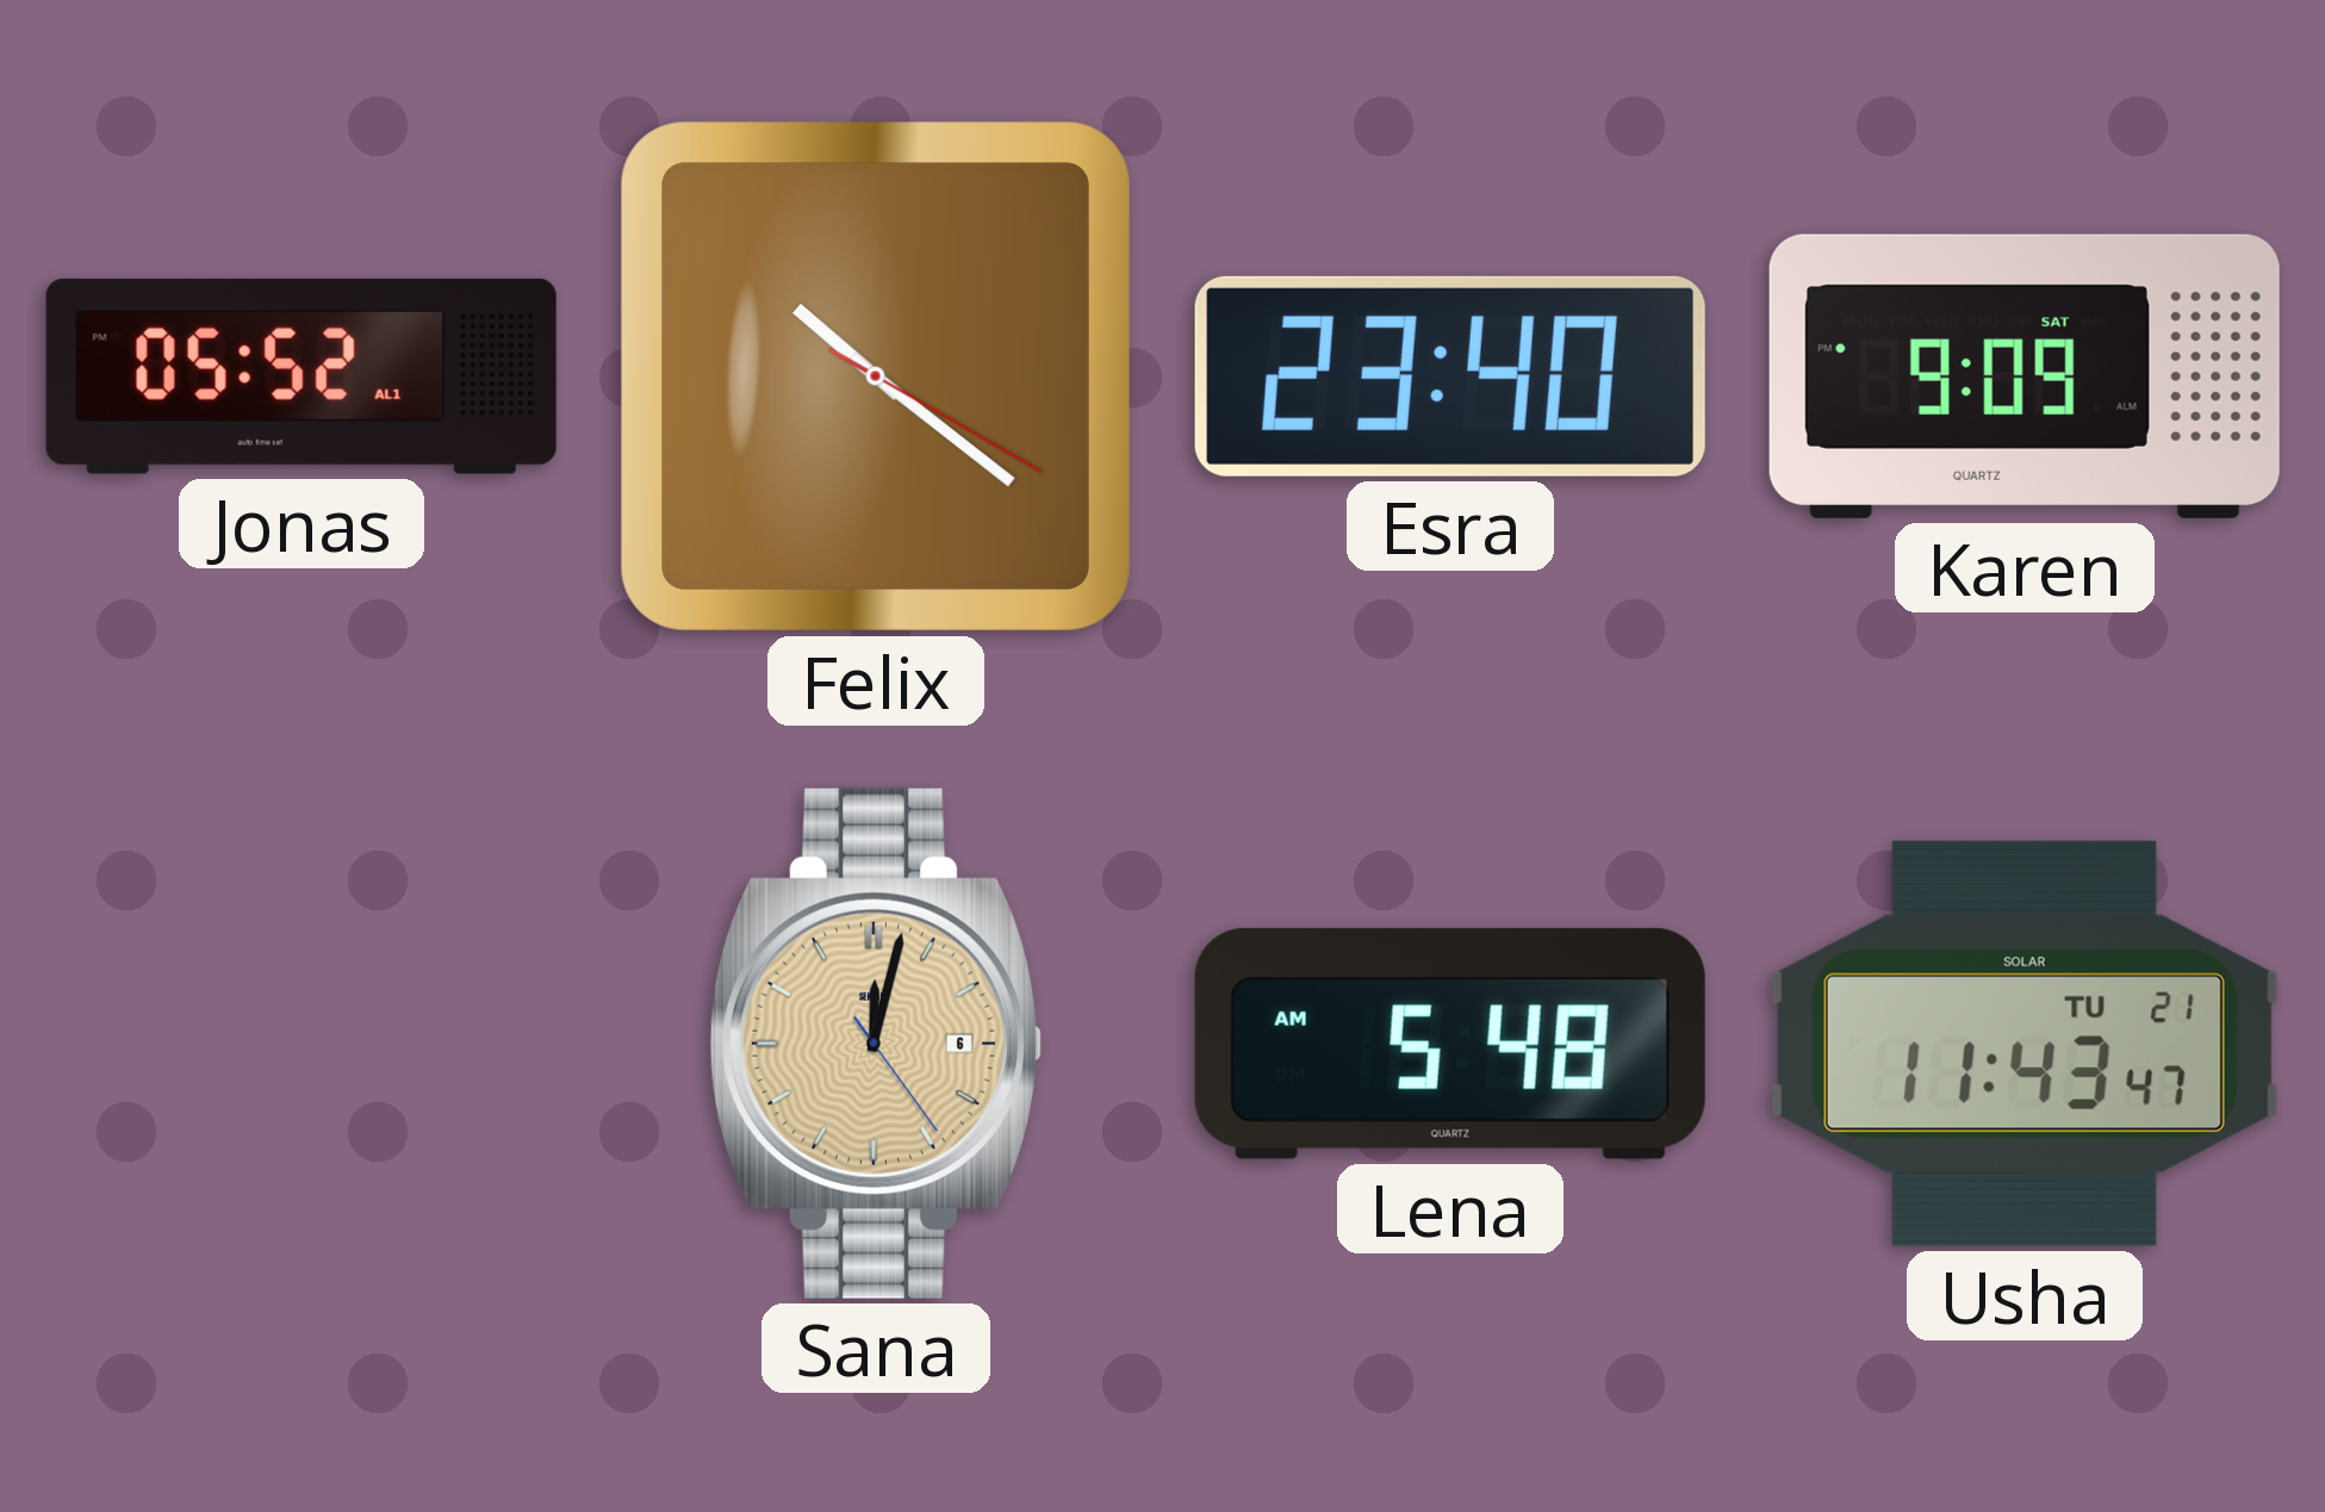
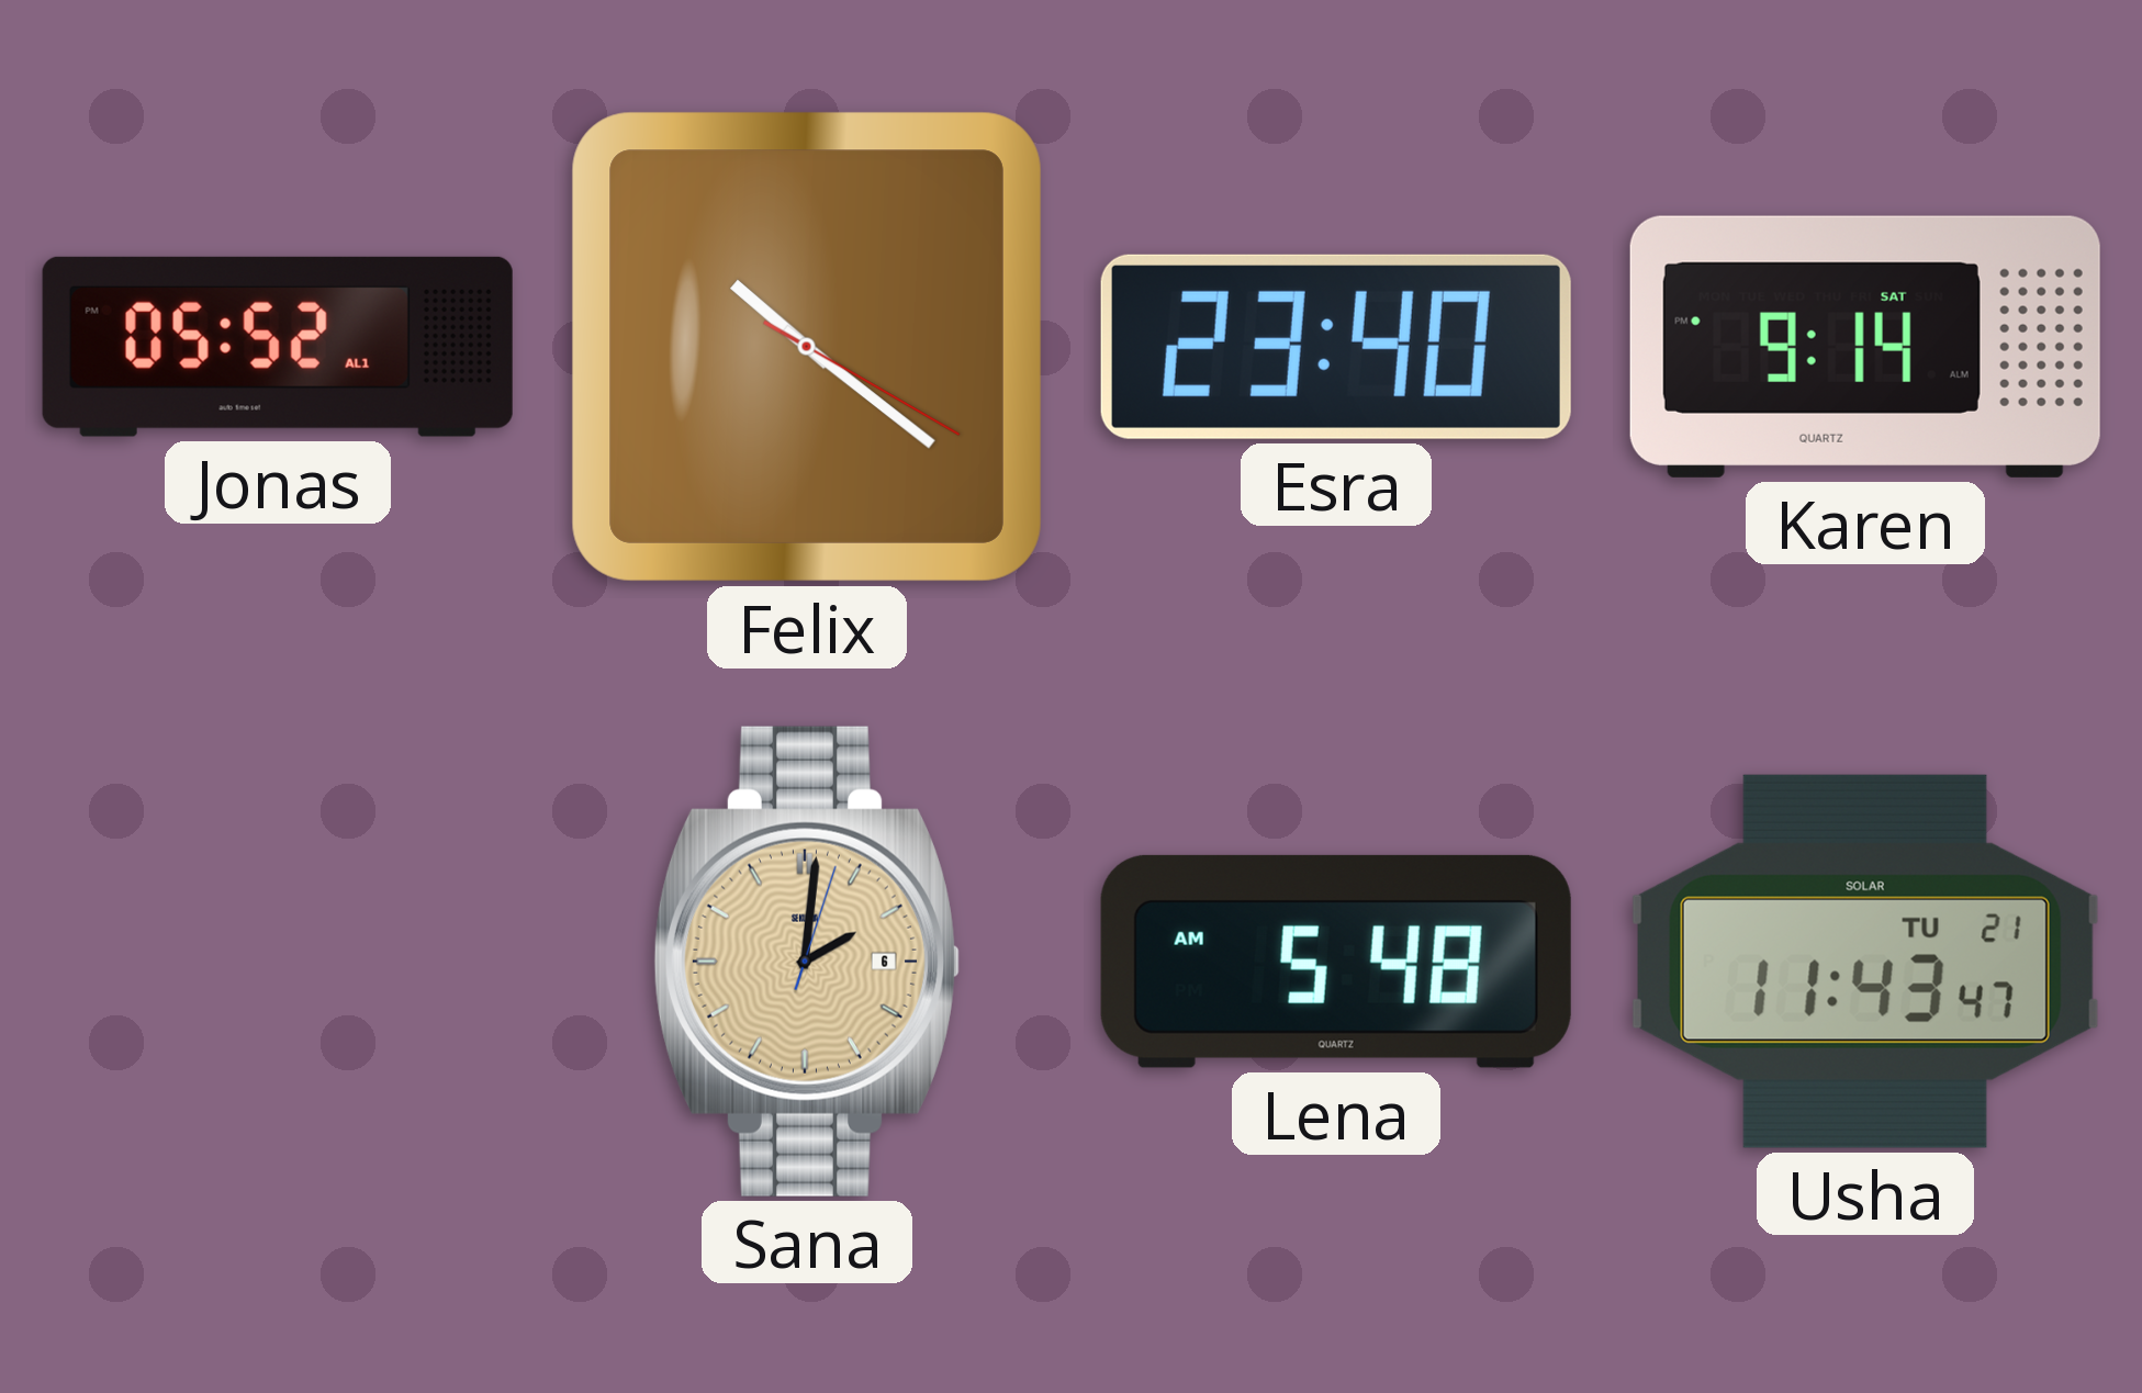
Karen: 9:09 -> 9:14 (1865, 347)
Sana: 12:02 -> 2:01 (806, 962)
